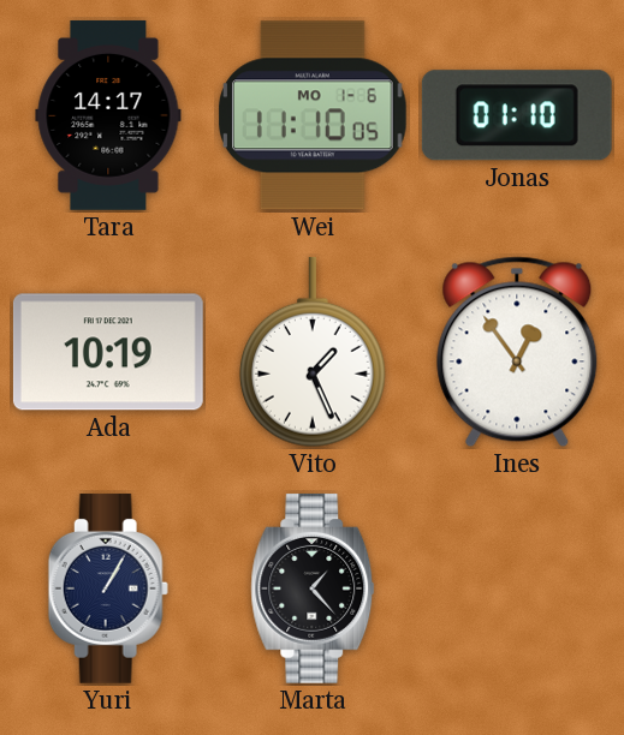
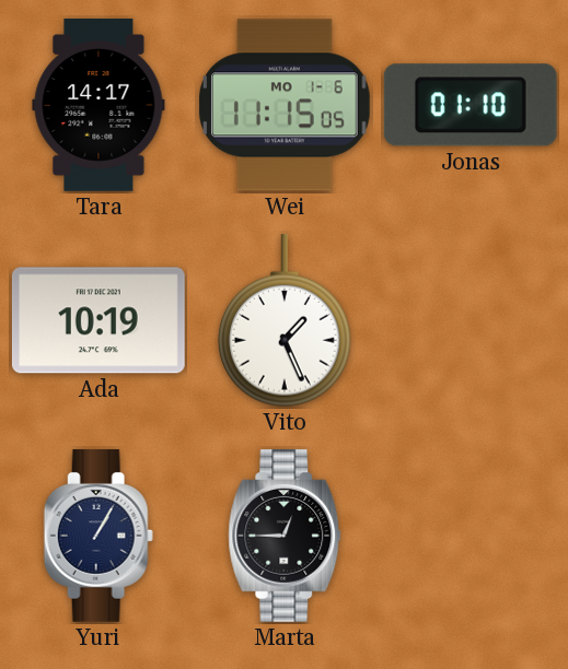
Wei: 11:10 -> 11:15 (286, 105)
Ines: 12:54 -> none (517, 352)
Marta: 1:23 -> 12:45 (285, 536)
